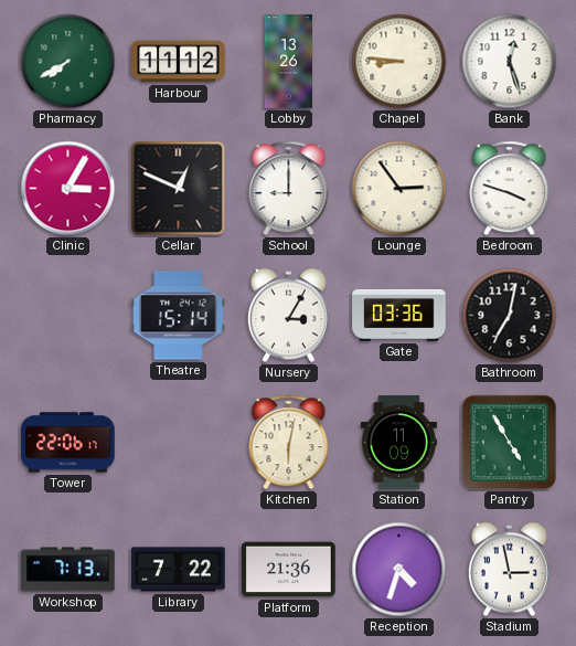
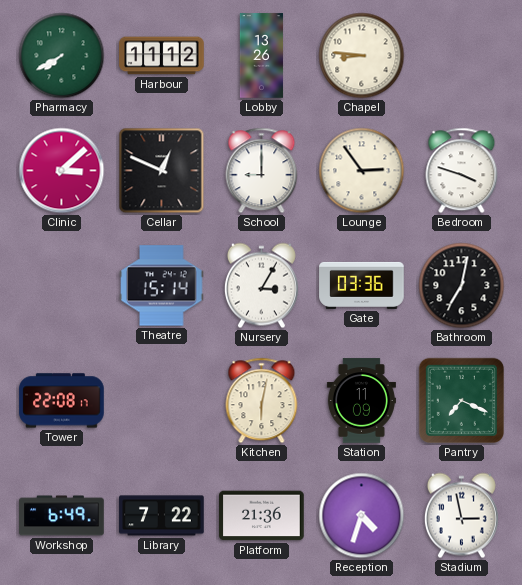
Bank: 12:27 -> none (510, 62)
Clinic: 3:05 -> 3:08 (62, 171)
Tower: 22:06 -> 22:08 (62, 401)
Pantry: 4:55 -> 7:19 (461, 400)
Workshop: 7:13 -> 6:49 (62, 516)
